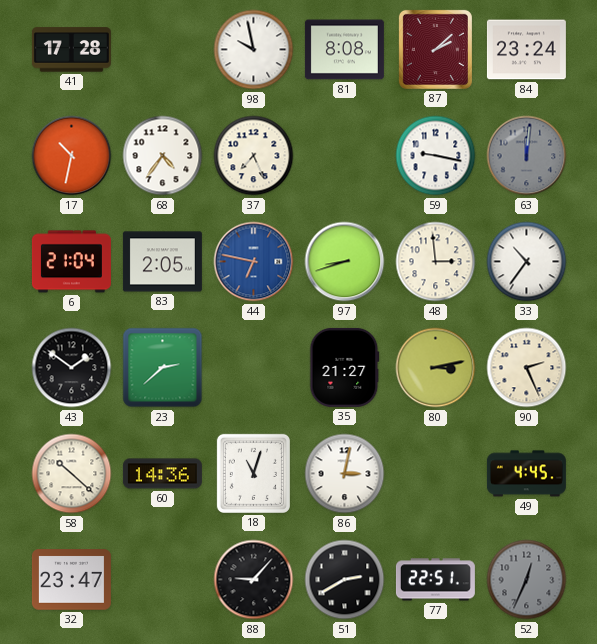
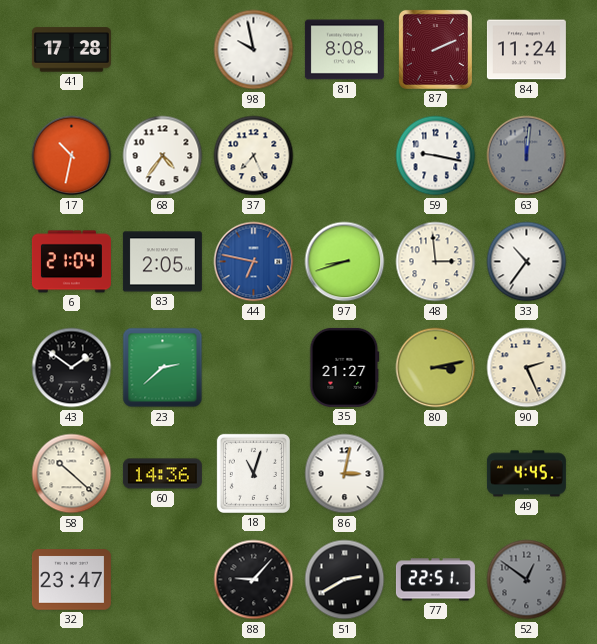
87: 2:08 -> 2:11 (435, 49)
84: 23:24 -> 11:24 (526, 50)
52: 12:34 -> 12:51 (527, 580)
